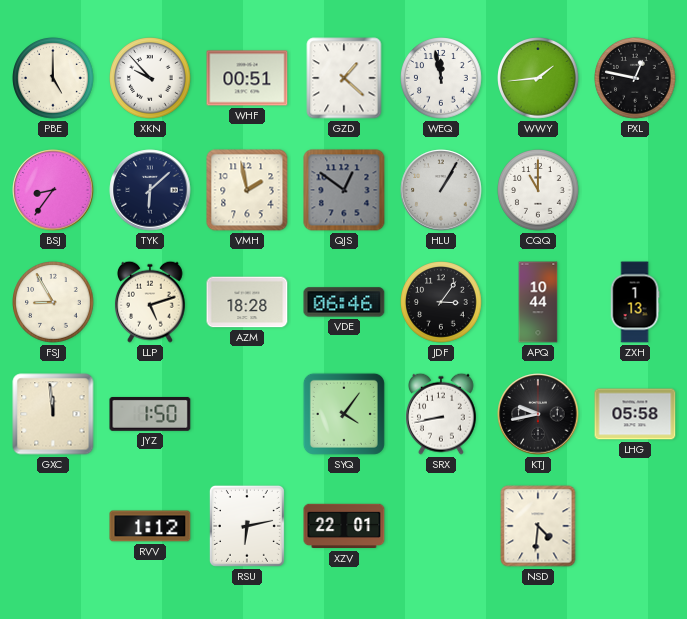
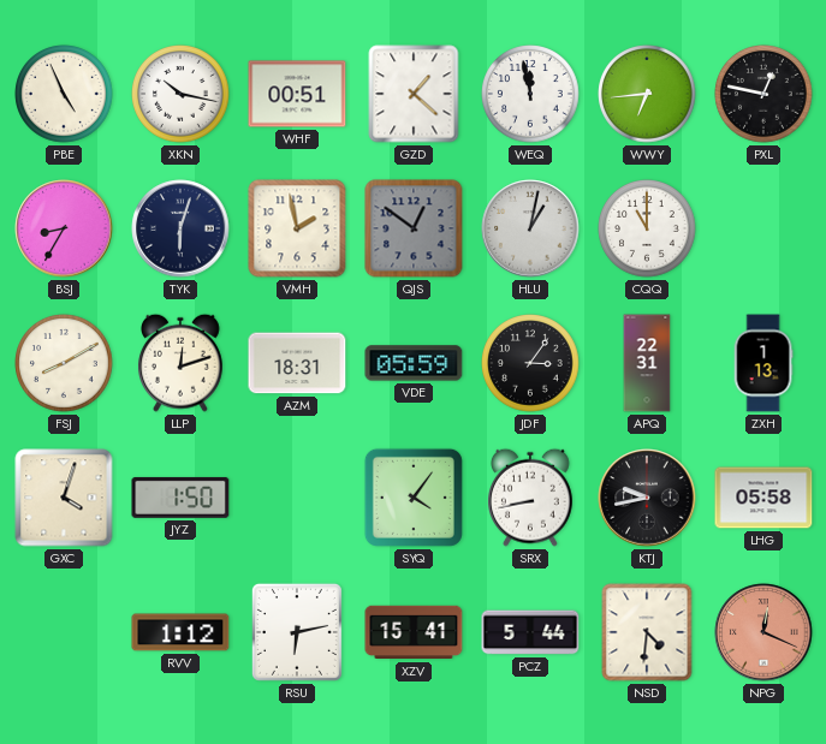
PBE: 5:00 -> 4:56 (64, 94)
XKN: 9:53 -> 10:17 (180, 94)
WWY: 1:44 -> 6:44 (647, 94)
BSJ: 8:36 -> 8:35 (64, 228)
TYK: 6:08 -> 6:03 (180, 228)
HLU: 1:05 -> 1:02 (530, 228)
FSJ: 8:55 -> 8:10 (64, 363)
LLP: 5:12 -> 12:12 (180, 363)
AZM: 18:28 -> 18:31 (297, 363)
VDE: 06:46 -> 05:59 (414, 363)
APQ: 10:44 -> 22:31 (647, 363)
GXC: 11:59 -> 4:03 (64, 498)
XZV: 22:01 -> 15:41 (414, 632)
PCZ: none -> 5:44 (530, 632)
NPG: none -> 12:19 (763, 632)
